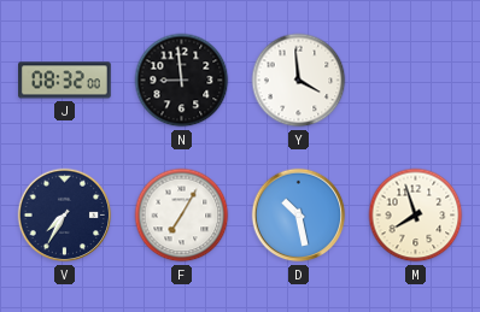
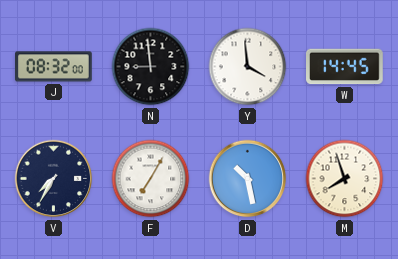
W: none -> 14:45 (345, 67)
